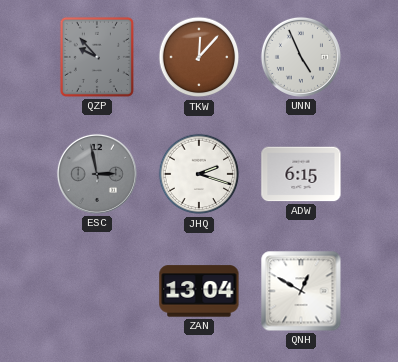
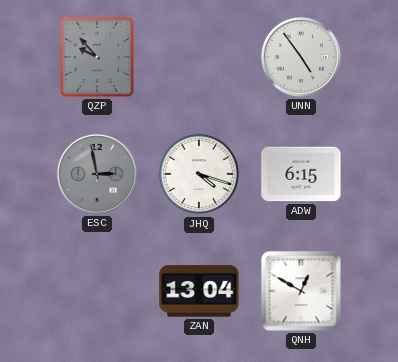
TKW: 12:07 -> none (199, 57)
UNN: 4:56 -> 4:54 (301, 57)
JHQ: 2:18 -> 4:18 (199, 174)
